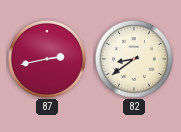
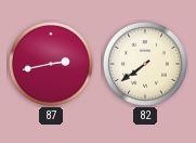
82: 8:39 -> 7:39 (145, 64)
